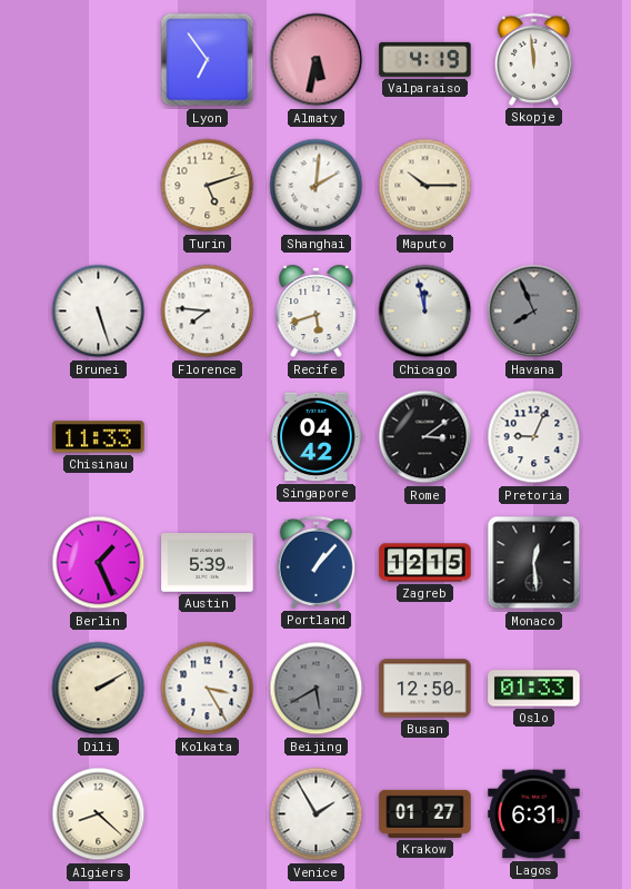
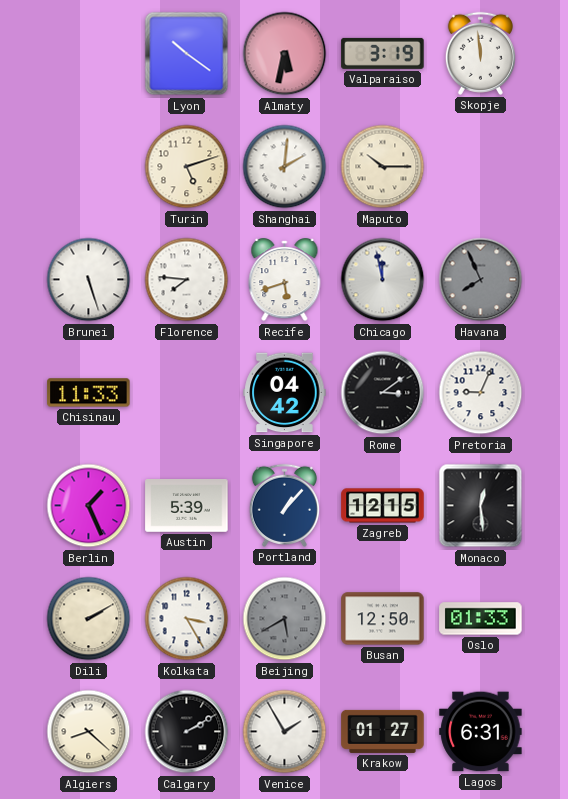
Lyon: 6:54 -> 10:21 (187, 54)
Valparaiso: 4:19 -> 3:19 (383, 53)
Calgary: none -> 2:10 (187, 732)
